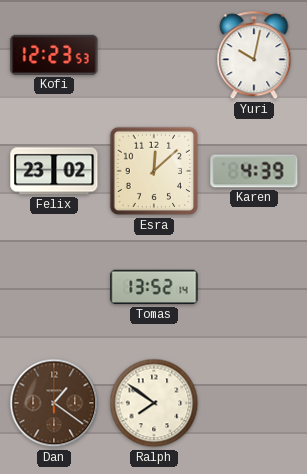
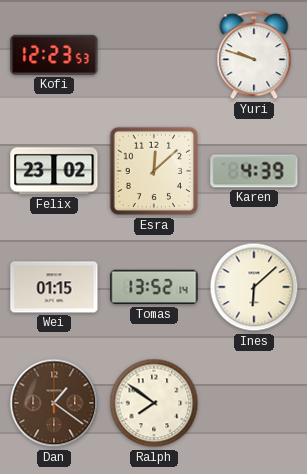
Yuri: 10:02 -> 9:48 (254, 56)
Wei: none -> 01:15 (54, 287)
Ines: none -> 6:08 (254, 287)
